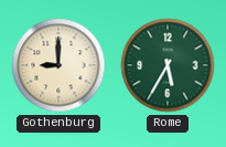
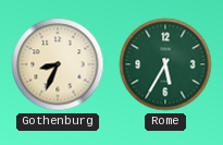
Gothenburg: 9:00 -> 8:34 (58, 64)
